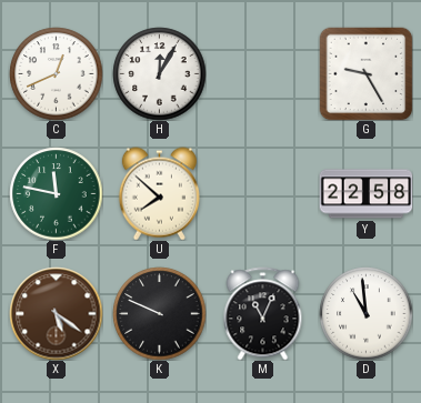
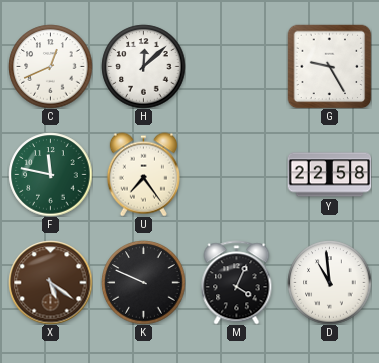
H: 12:05 -> 12:08 (143, 66)
U: 7:52 -> 7:24 (143, 174)
M: 11:04 -> 4:04 (237, 282)
